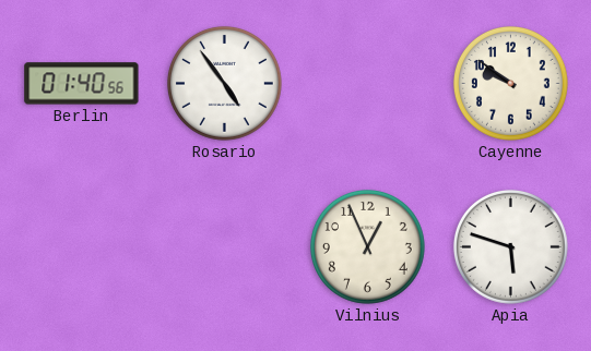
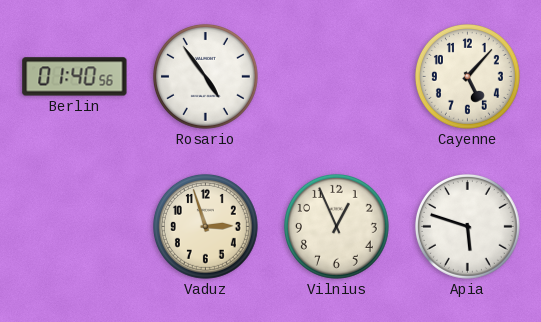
Cayenne: 9:51 -> 5:07 (467, 76)
Vaduz: none -> 2:57 (205, 226)
